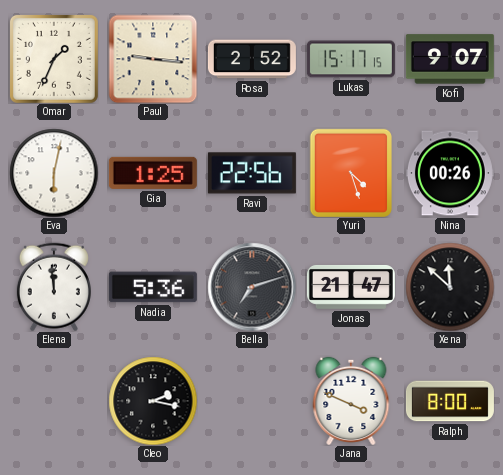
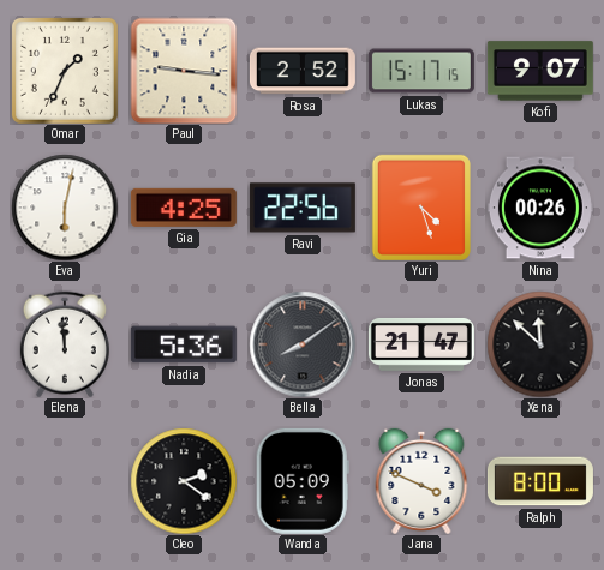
Gia: 1:25 -> 4:25 (184, 208)
Bella: 7:12 -> 8:09 (303, 344)
Cleo: 2:17 -> 2:21 (184, 481)
Wanda: none -> 05:09 (303, 481)
